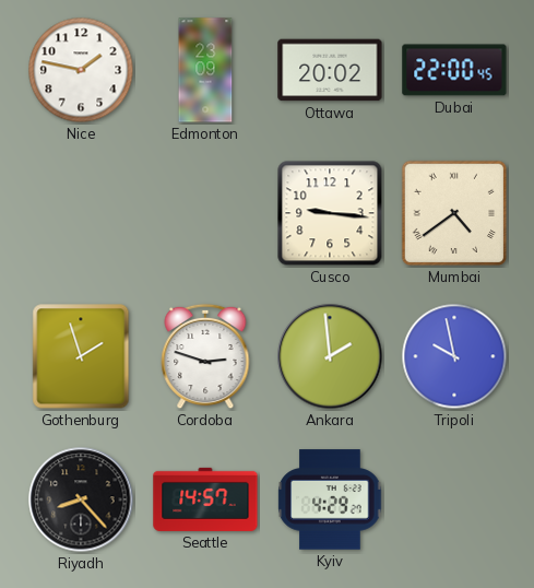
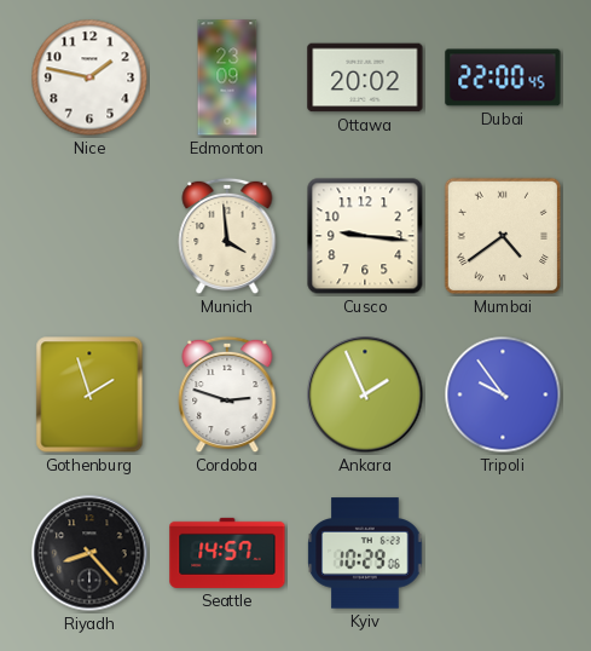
Munich: none -> 3:59 (227, 236)
Ankara: 1:59 -> 1:56 (365, 394)
Tripoli: 9:58 -> 9:54 (503, 394)
Kyiv: 4:29 -> 10:29 (365, 553)
